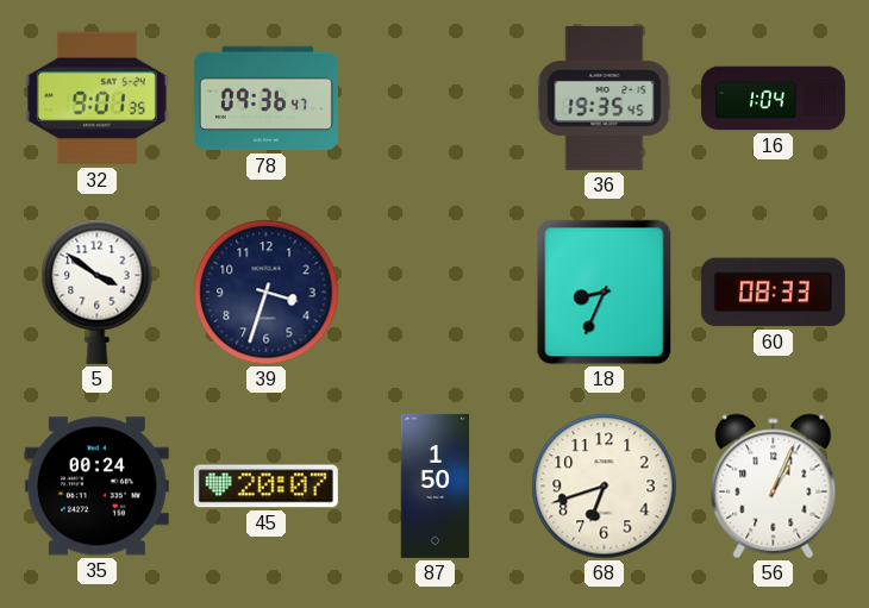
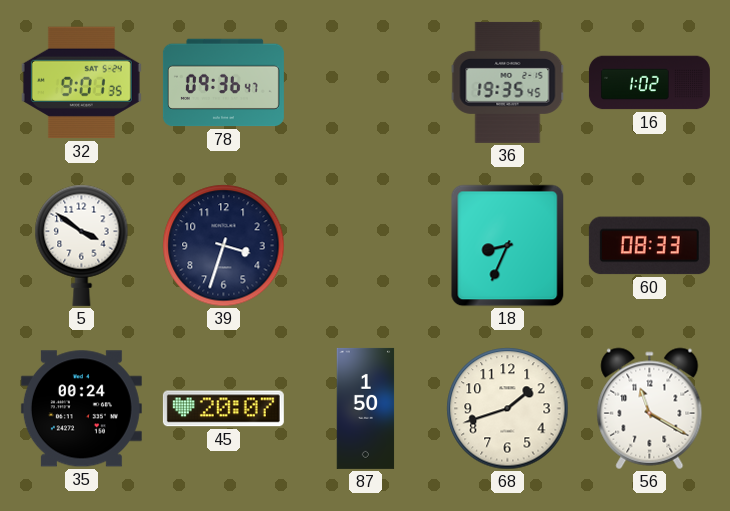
16: 1:04 -> 1:02 (649, 83)
68: 6:42 -> 1:42 (508, 409)
56: 1:04 -> 11:20 (650, 409)
